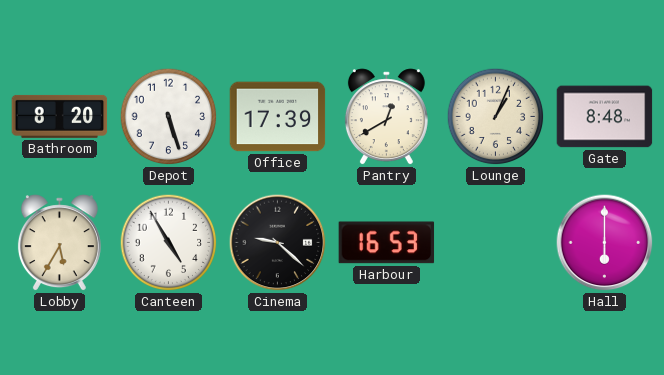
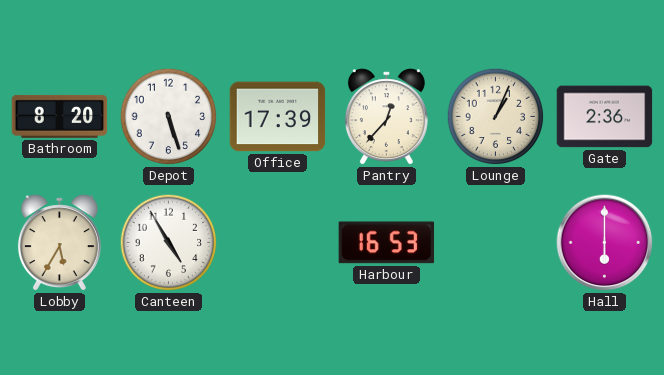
Pantry: 12:40 -> 12:37 (386, 117)
Gate: 8:48 -> 2:36 (605, 117)
Cinema: 9:22 -> none (278, 243)
